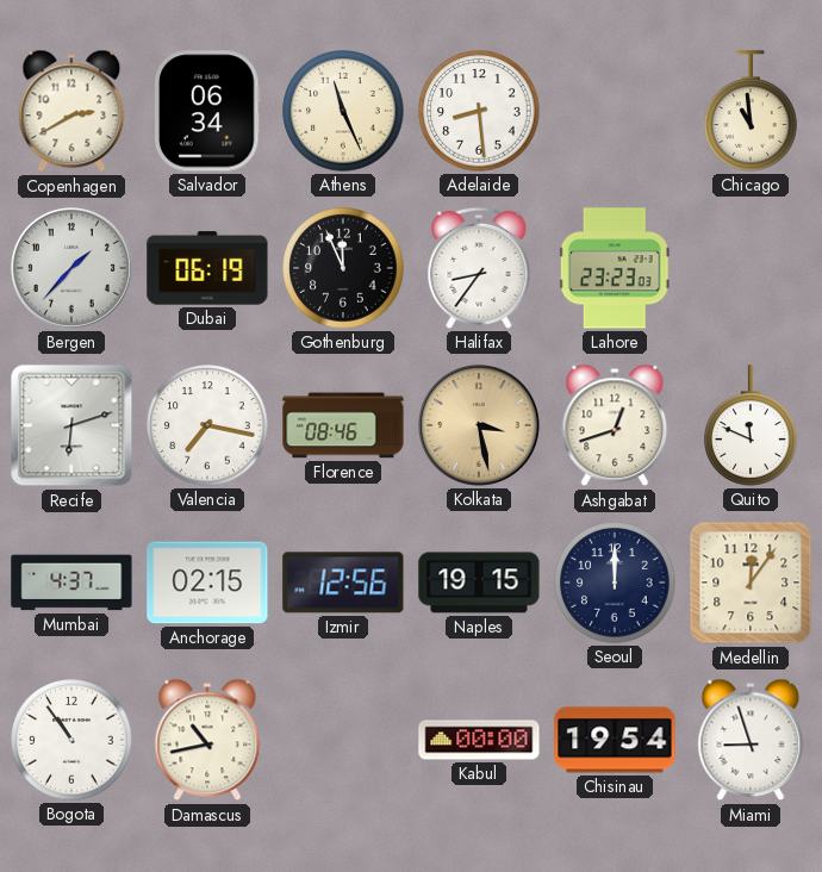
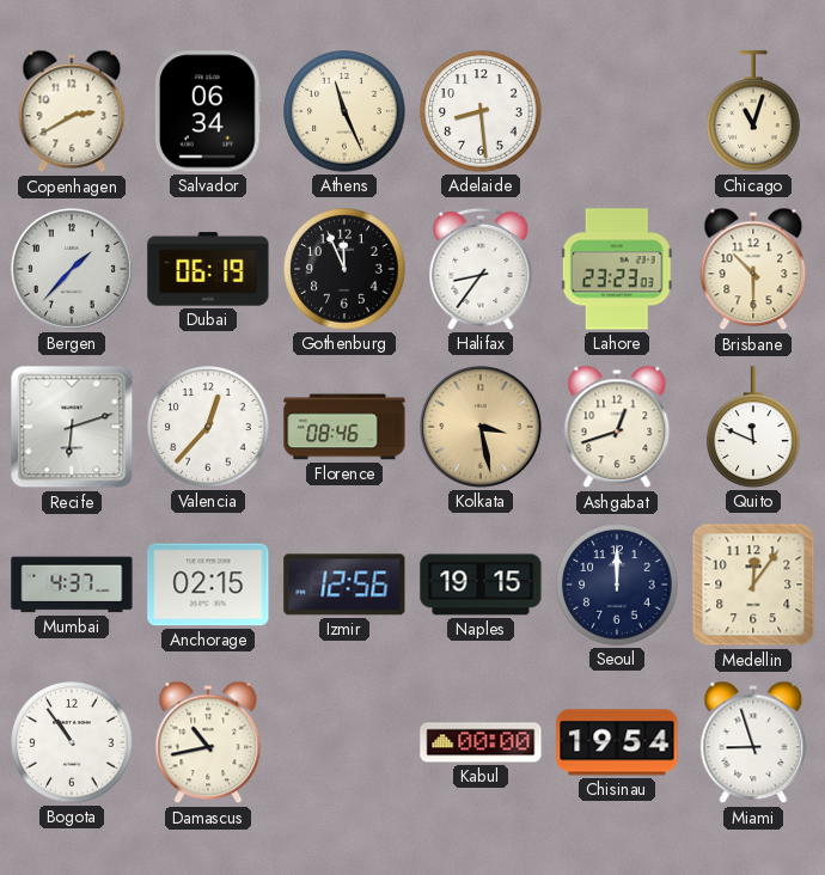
Chicago: 10:59 -> 11:03 (753, 111)
Brisbane: none -> 10:30 (753, 269)
Valencia: 7:17 -> 12:37 (208, 427)
